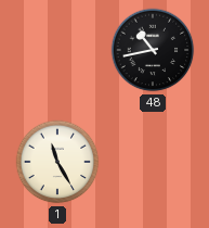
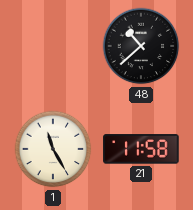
48: 10:43 -> 10:38 (141, 46)
21: none -> 11:58 (141, 149)
